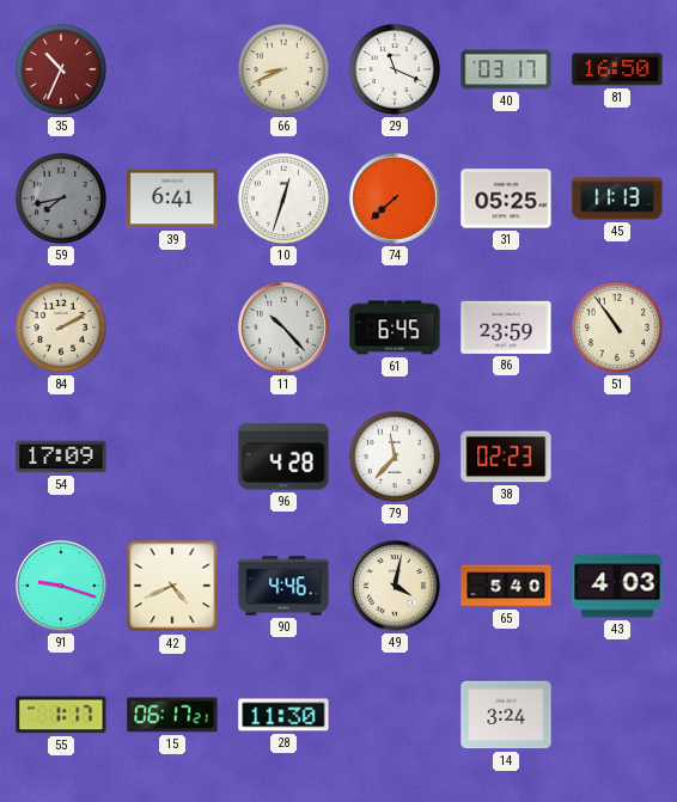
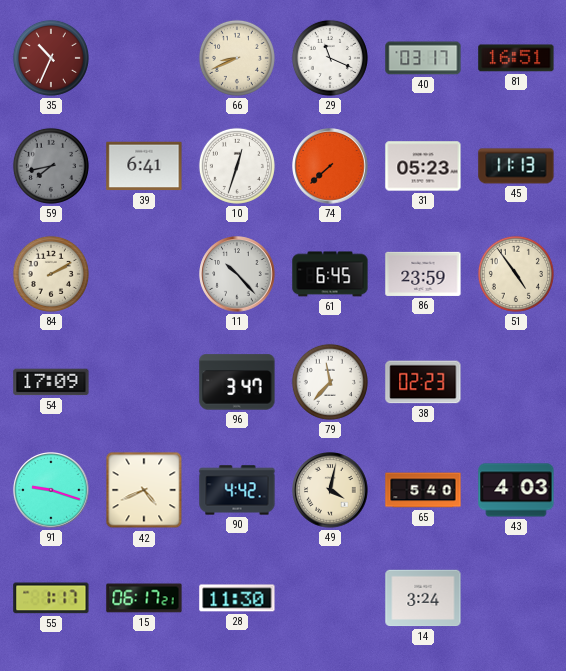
81: 16:50 -> 16:51 (516, 58)
31: 05:25 -> 05:23 (423, 166)
51: 10:54 -> 4:54 (516, 274)
96: 4:28 -> 3:47 (237, 382)
90: 4:46 -> 4:42 (237, 490)
